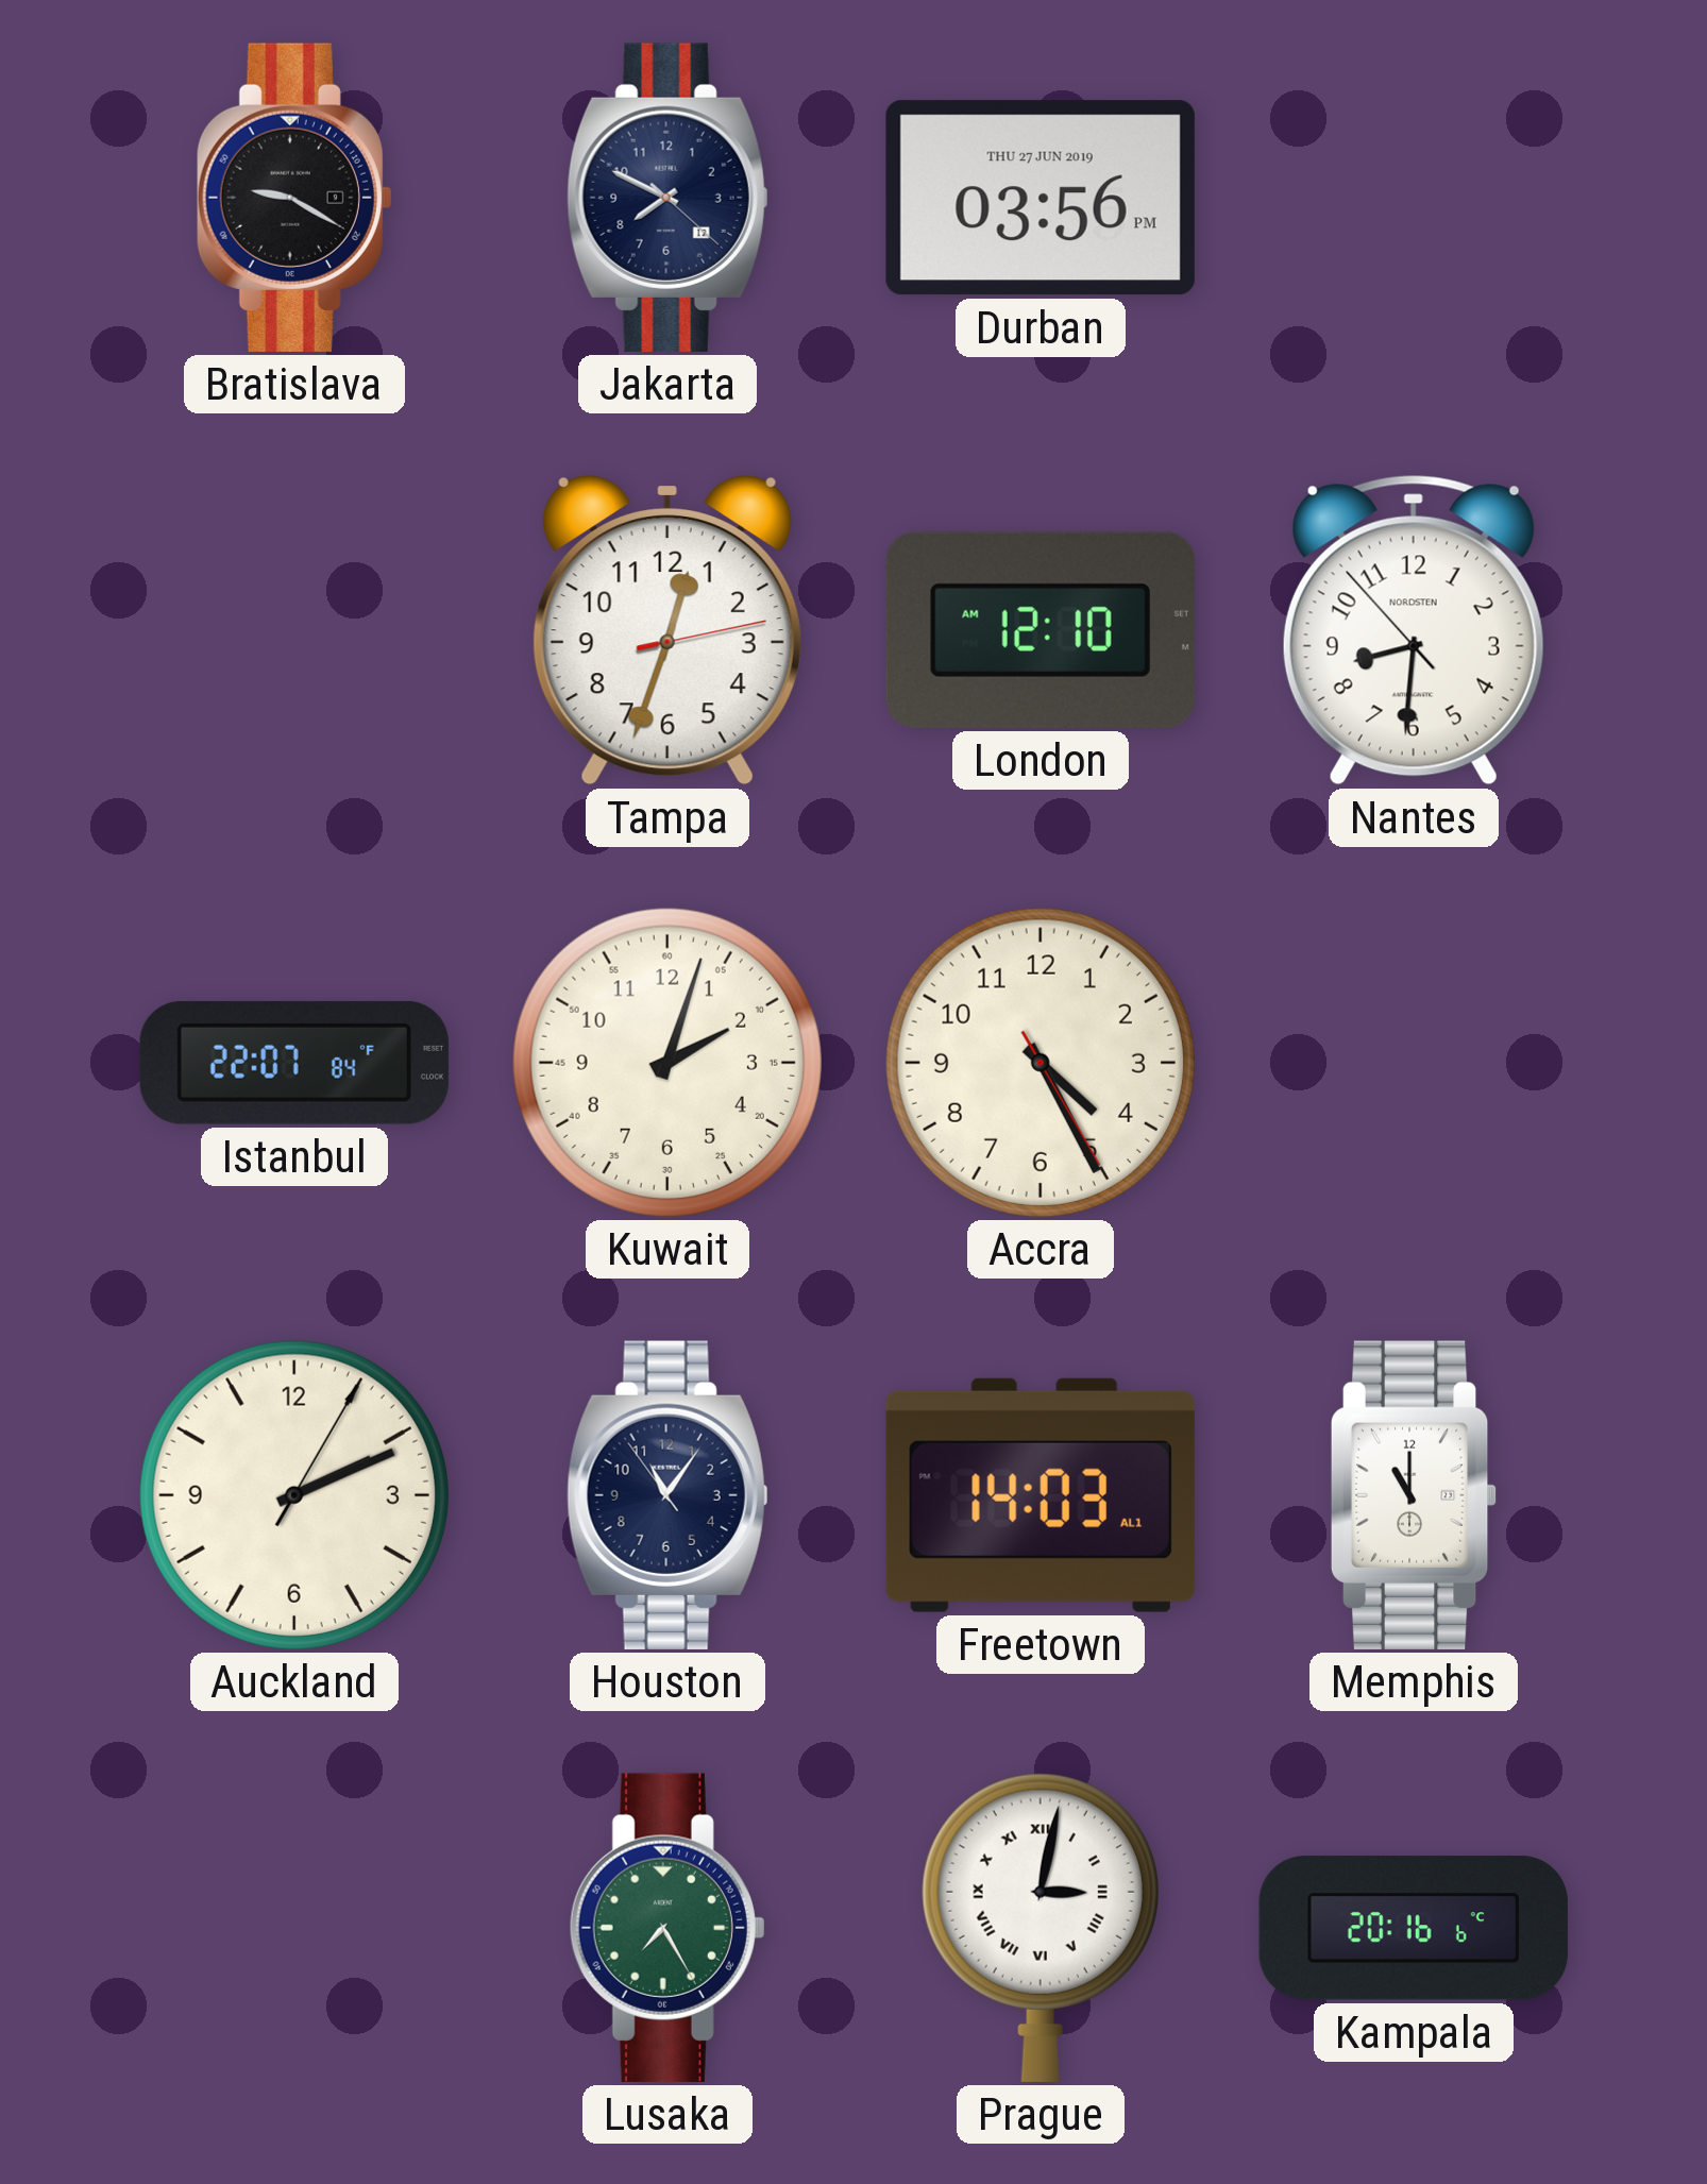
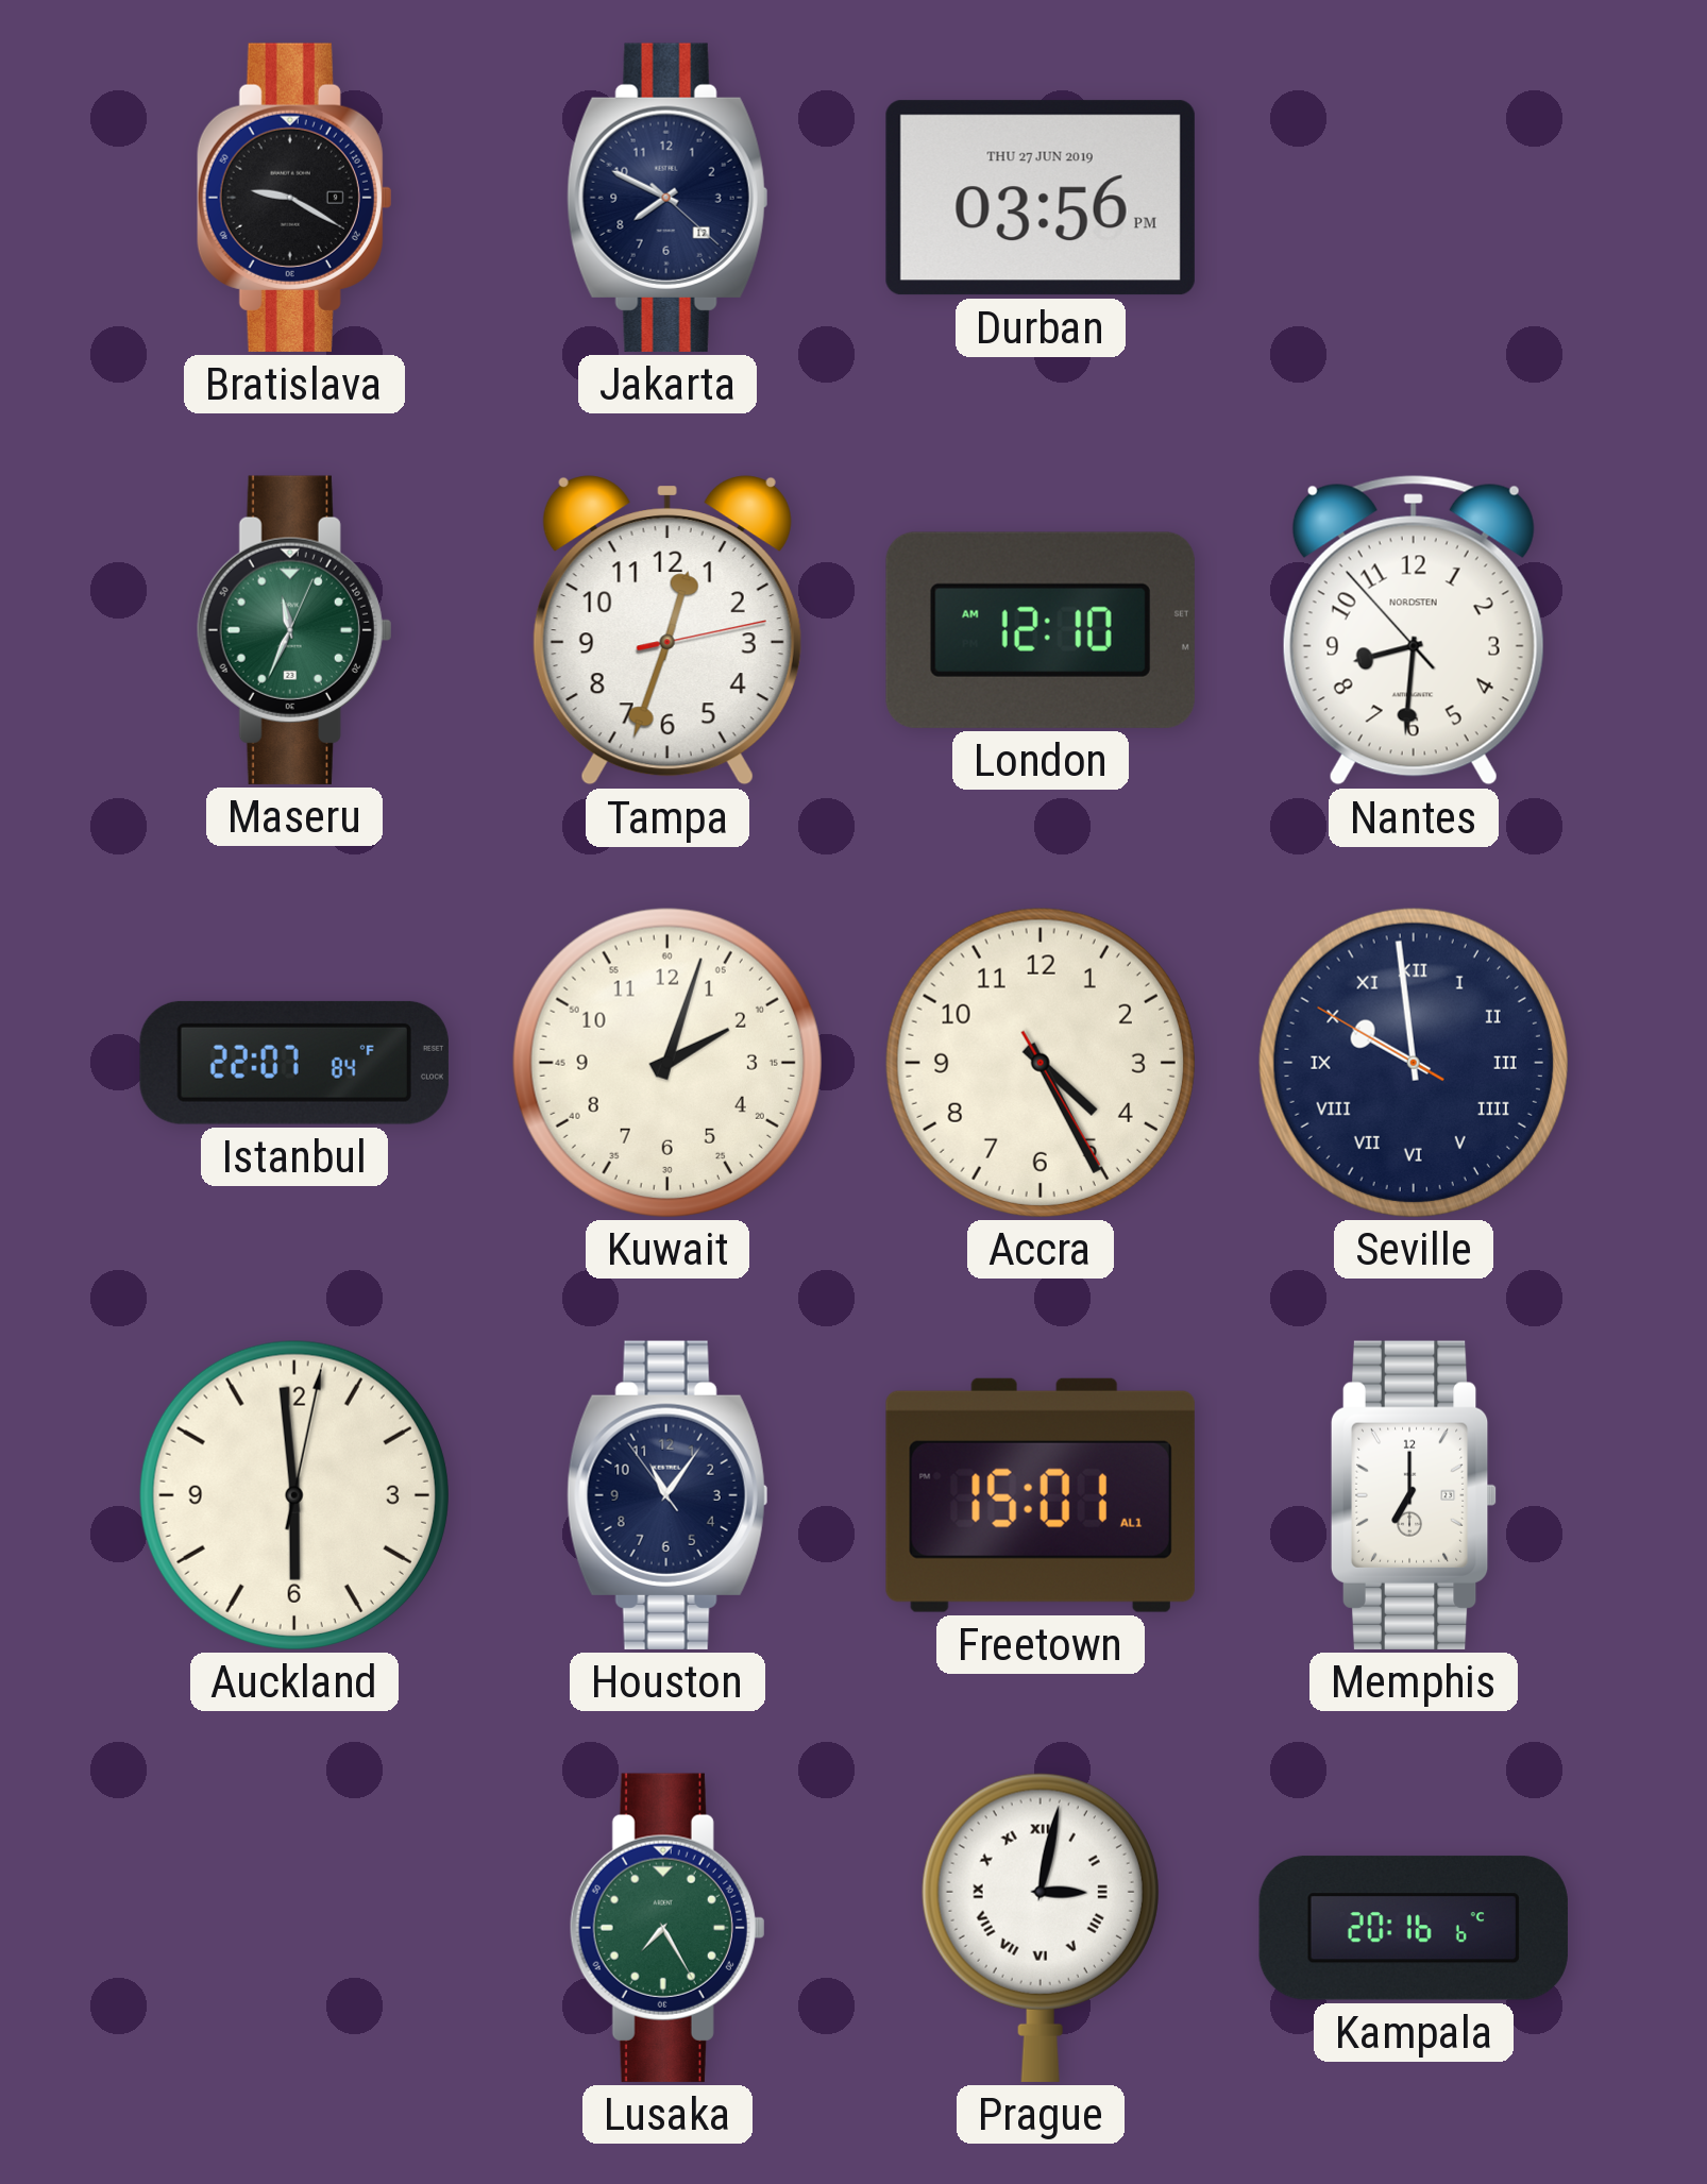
Maseru: none -> 11:34 (294, 630)
Seville: none -> 9:58 (1414, 1063)
Auckland: 2:11 -> 5:59 (294, 1495)
Freetown: 14:03 -> 15:01 (1041, 1495)
Memphis: 11:00 -> 7:00 (1414, 1495)
